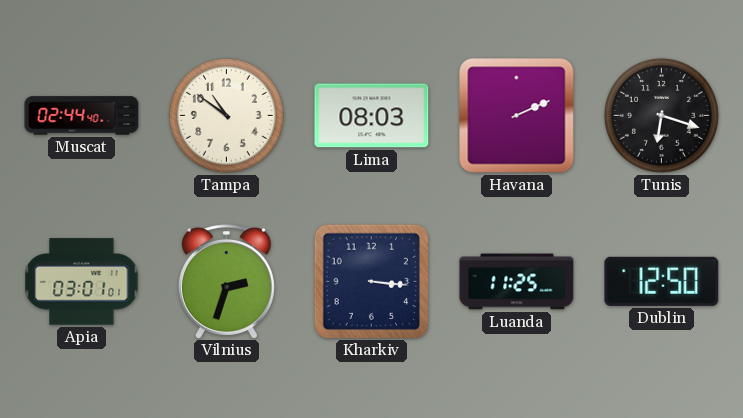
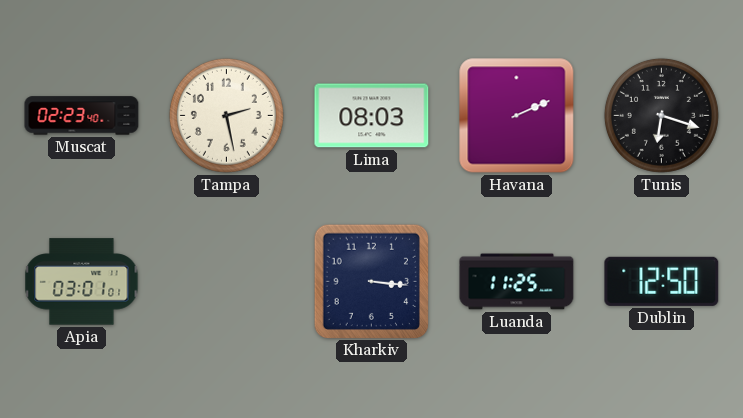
Muscat: 02:44 -> 02:23 (82, 116)
Tampa: 10:51 -> 2:28 (226, 115)
Vilnius: 2:33 -> none (226, 281)
